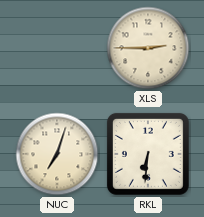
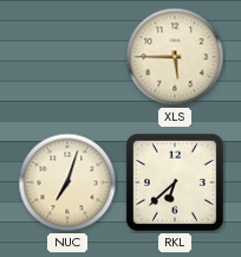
XLS: 2:45 -> 5:45 (175, 57)
RKL: 6:31 -> 6:38 (175, 182)
